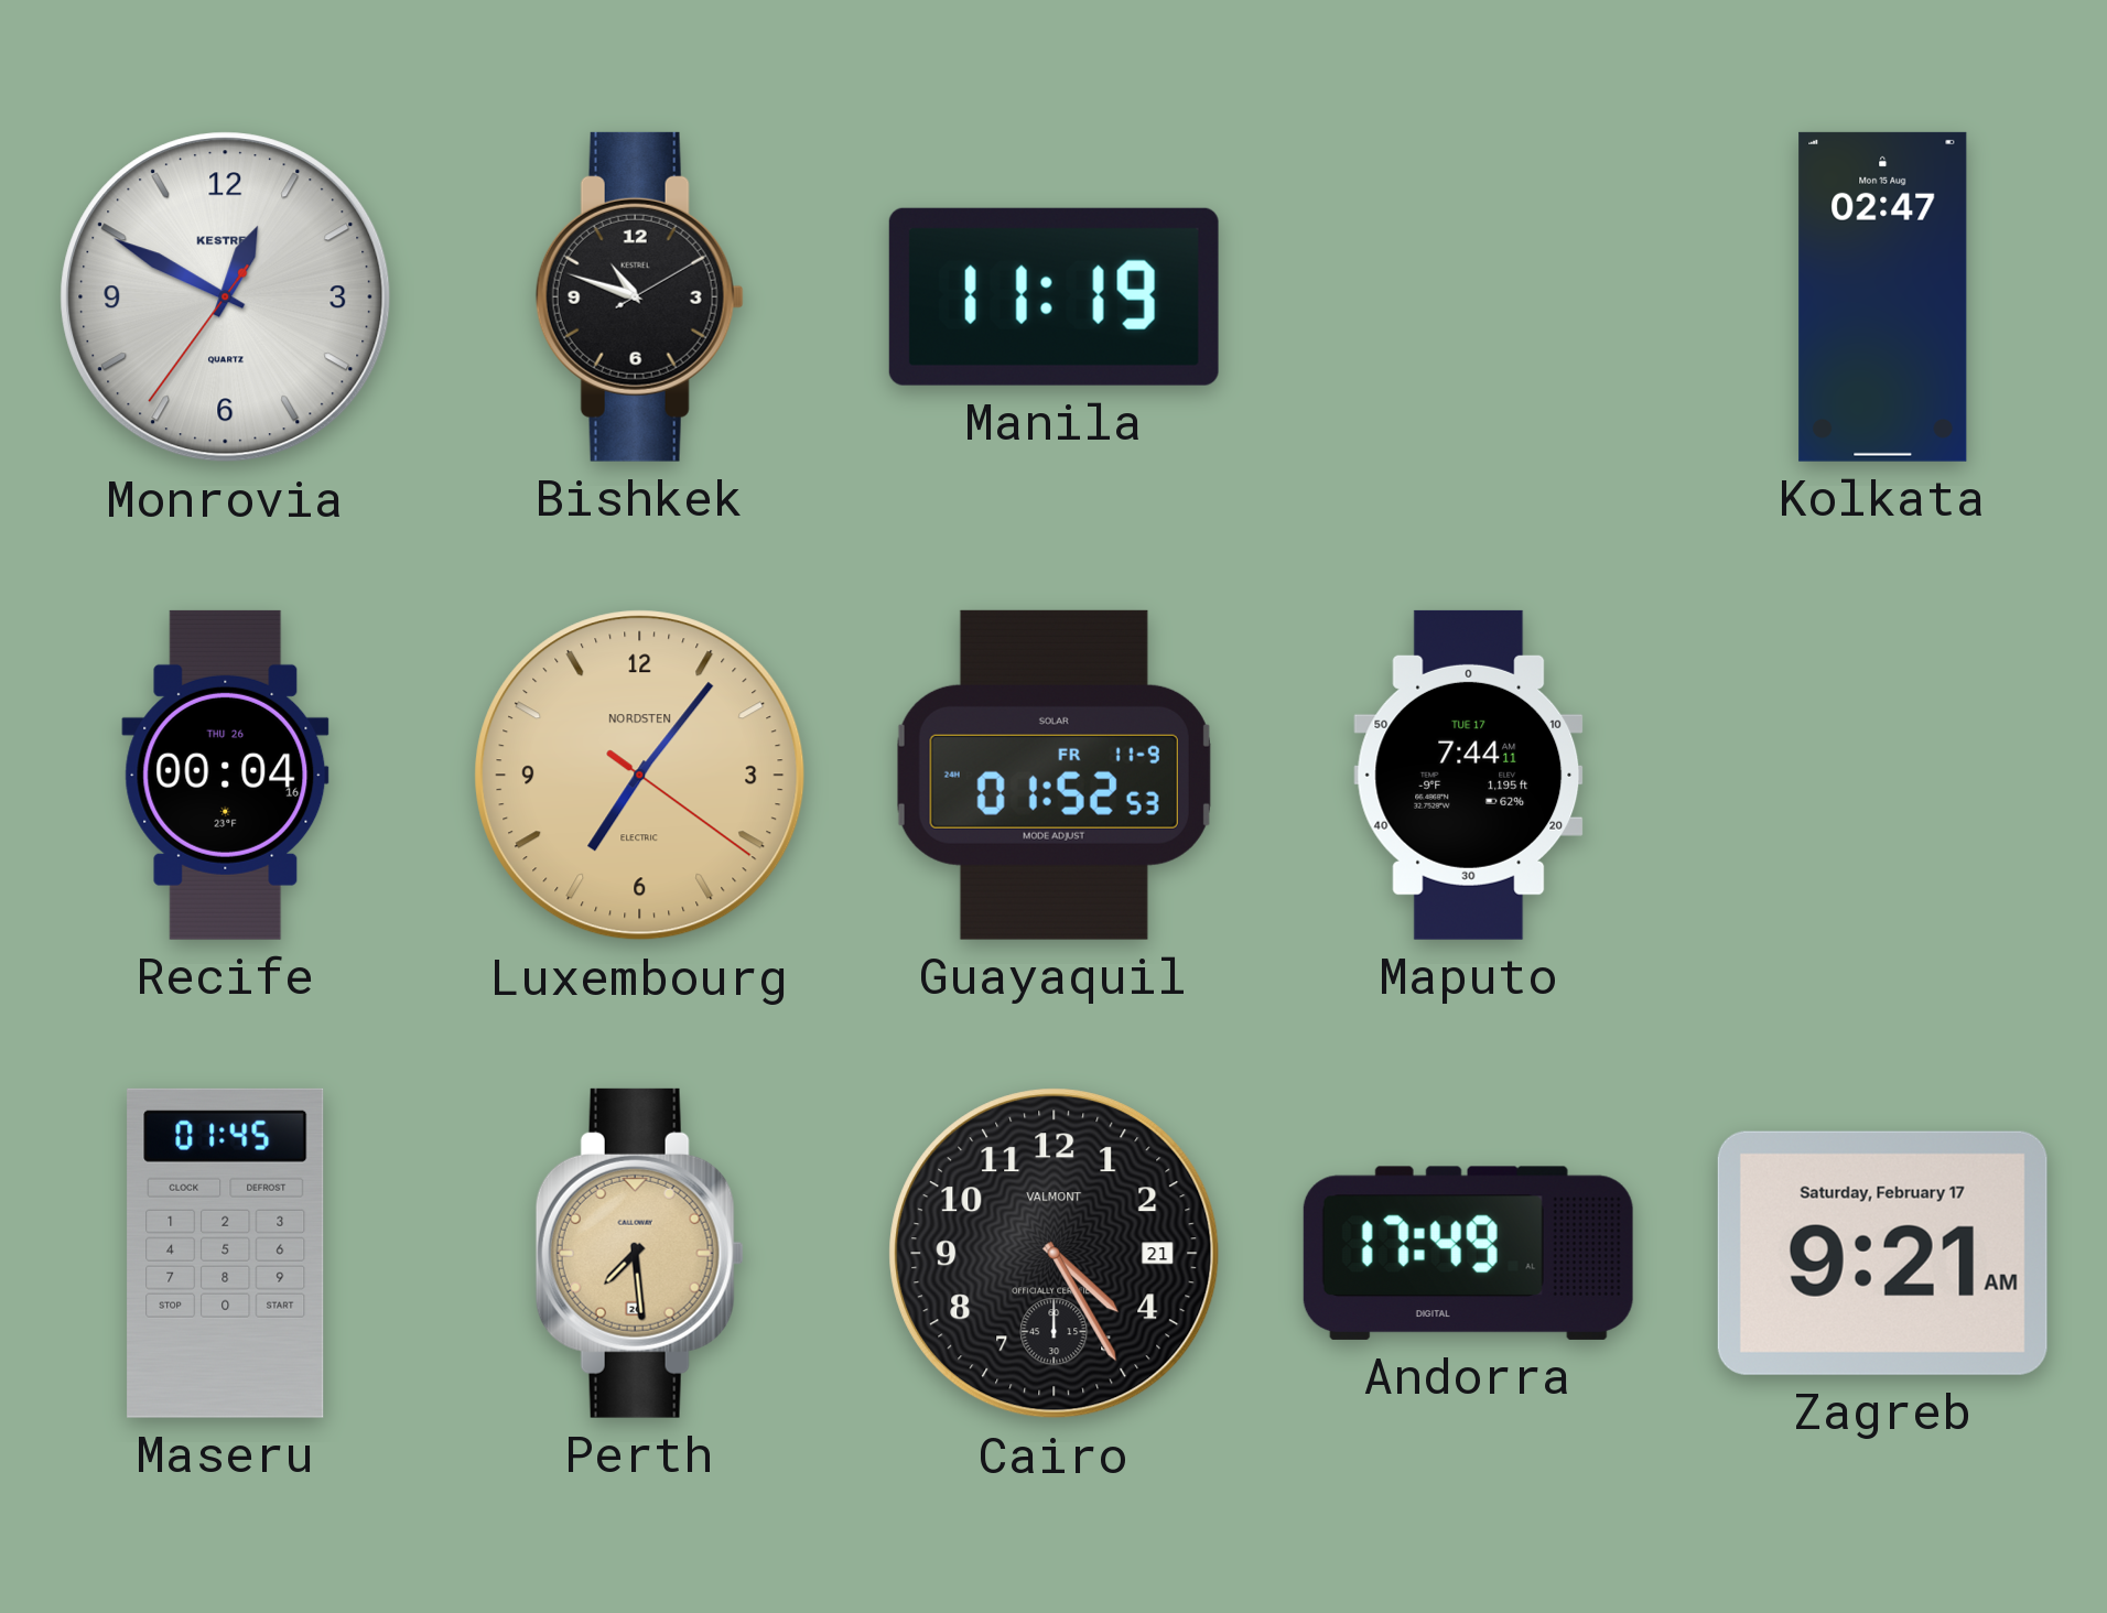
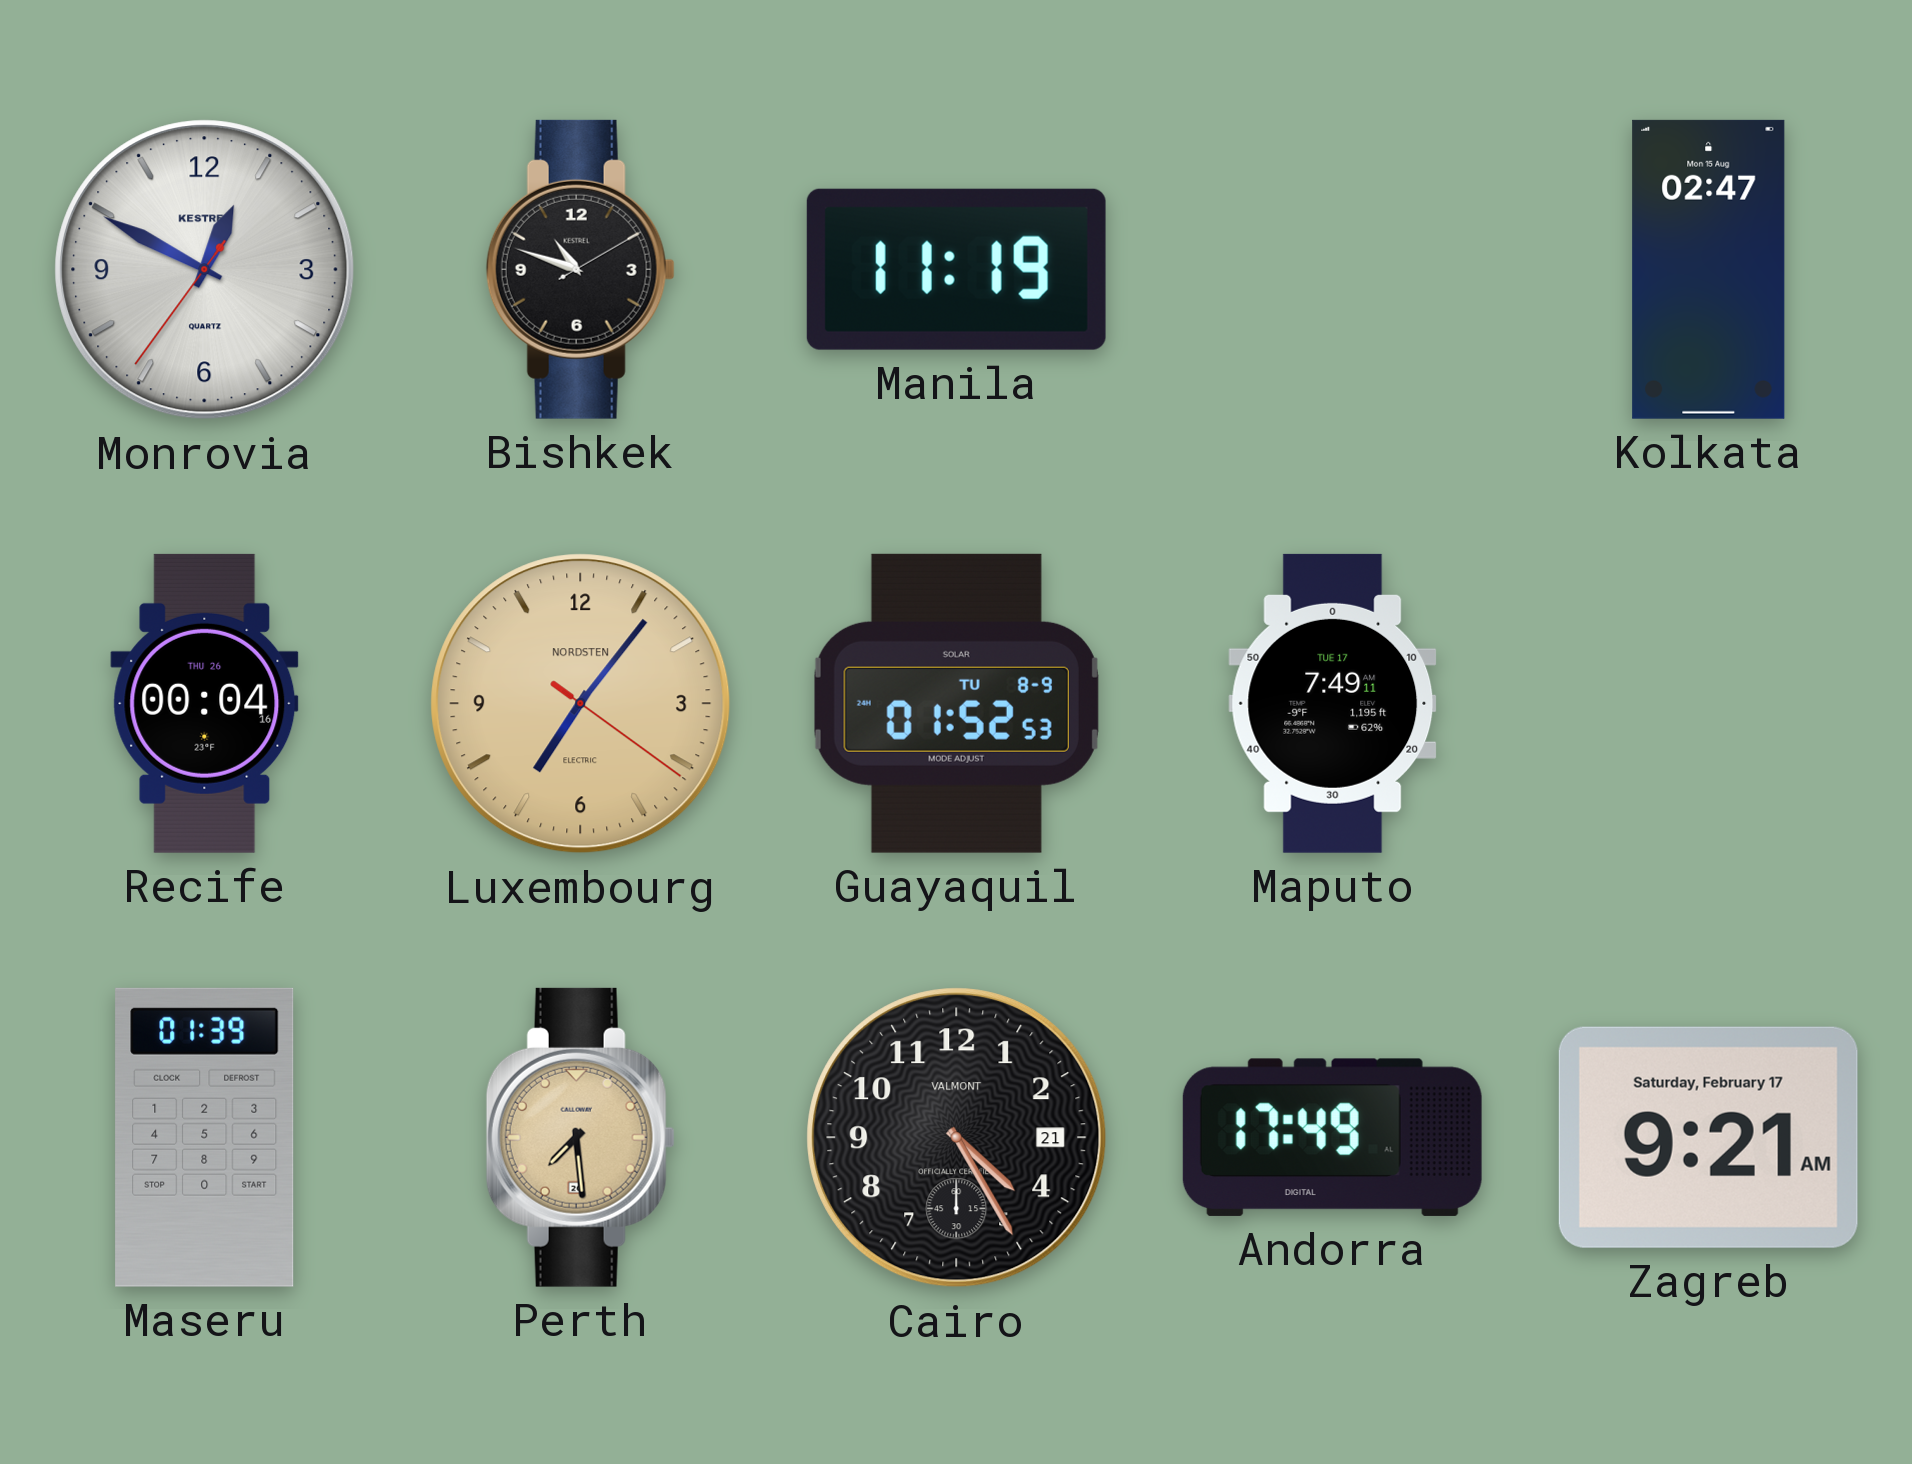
Guayaquil date: FR 11-9 -> TU 8-9 (956, 703)
Maputo: 7:44 -> 7:49 (1333, 703)
Maseru: 01:45 -> 01:39 (205, 1137)
